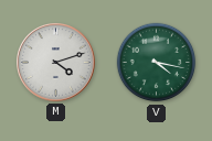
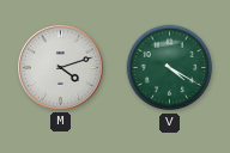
V: 4:17 -> 4:20 (170, 68)
